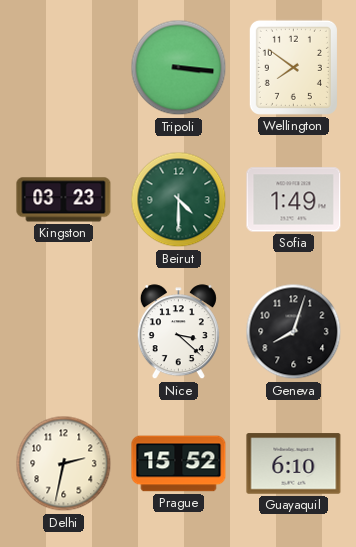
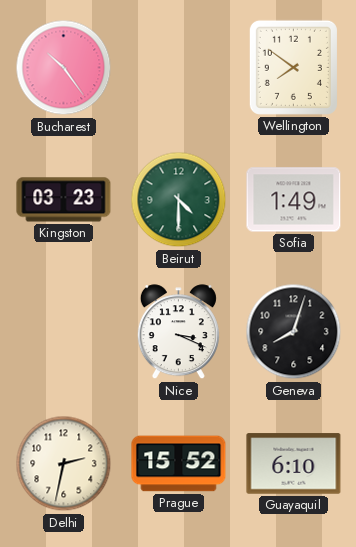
Bucharest: none -> 10:24 (64, 68)
Tripoli: 3:16 -> none (179, 68)
Nice: 3:22 -> 3:19 (178, 332)
